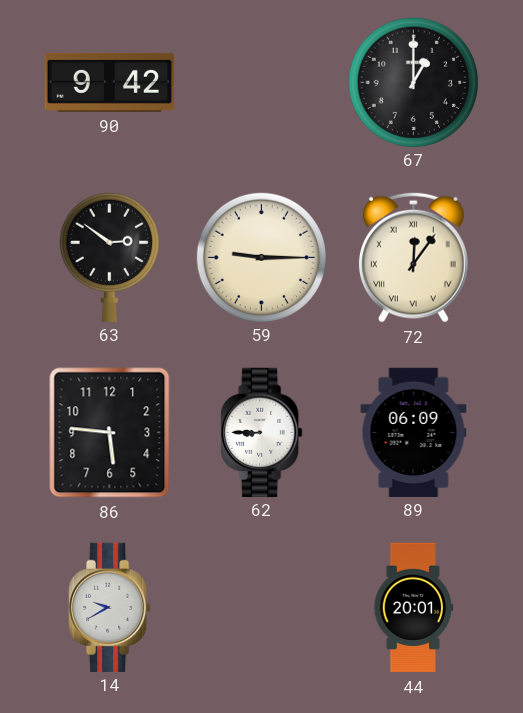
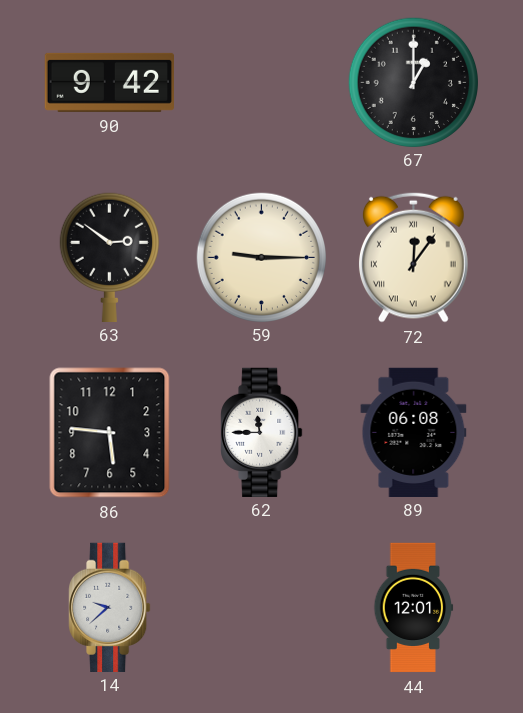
62: 8:45 -> 11:45 (262, 432)
89: 06:09 -> 06:08 (414, 432)
14: 9:40 -> 9:38 (110, 607)
44: 20:01 -> 12:01 (414, 608)
